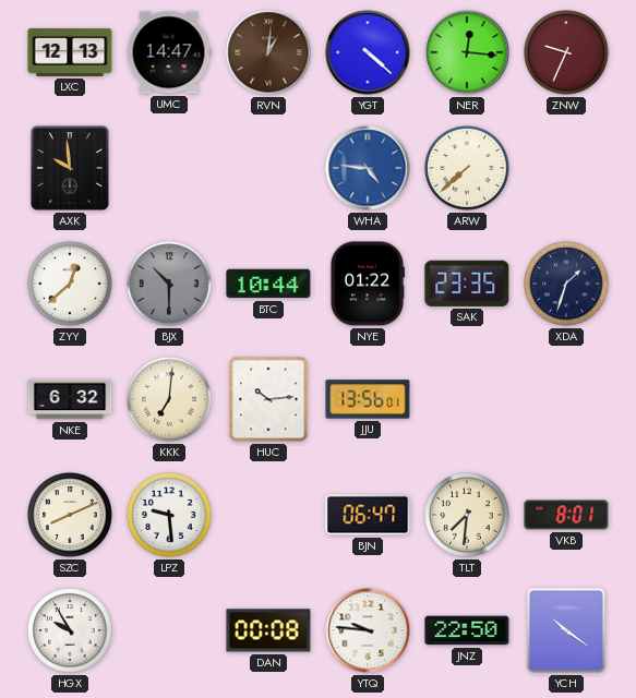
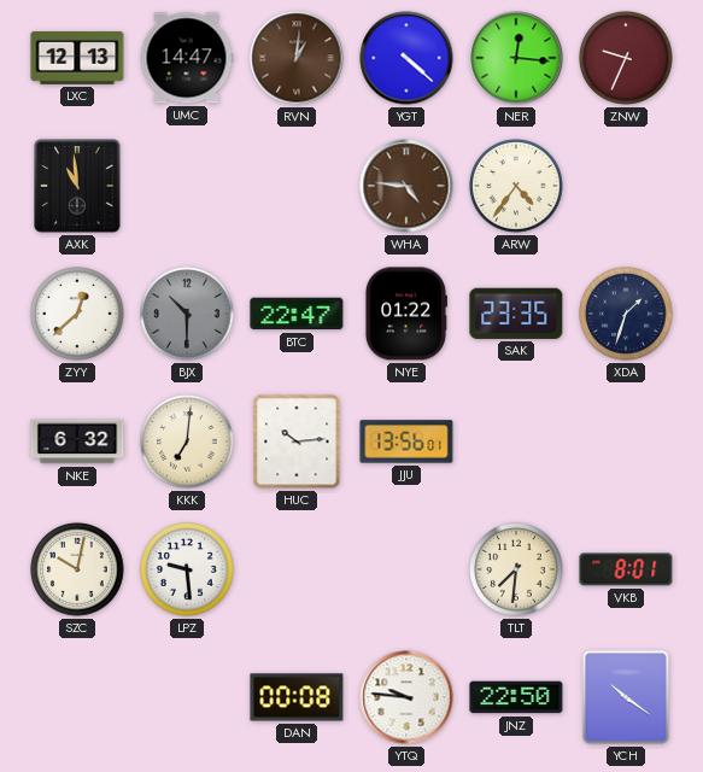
AXK: 9:59 -> 10:59 (77, 186)
WHA dial: blue -> brown (406, 186)
ARW: 7:38 -> 4:36 (516, 186)
BTC: 10:44 -> 22:47 (297, 314)
SZC: 8:11 -> 10:02 (77, 569)
BJN: 06:47 -> none (368, 515)
HGX: 9:55 -> none (70, 630)
